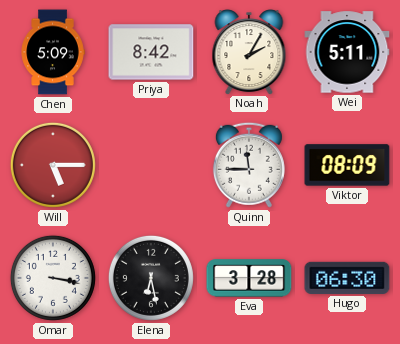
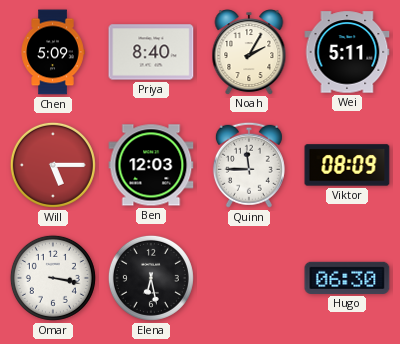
Priya: 8:42 -> 8:40 (151, 52)
Ben: none -> 12:03 (151, 165)
Eva: 3:28 -> none (249, 278)
